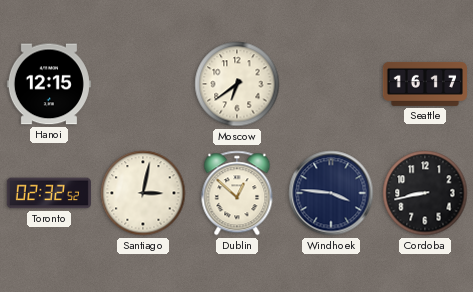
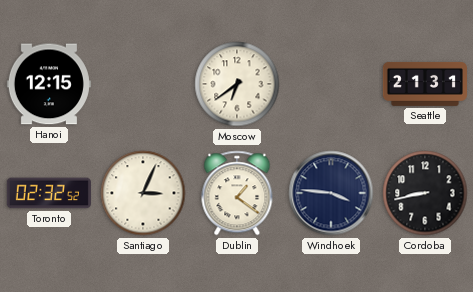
Seattle: 16:17 -> 21:31 (425, 84)
Santiago: 3:02 -> 3:04 (143, 193)
Dublin: 12:52 -> 1:21 (237, 193)
